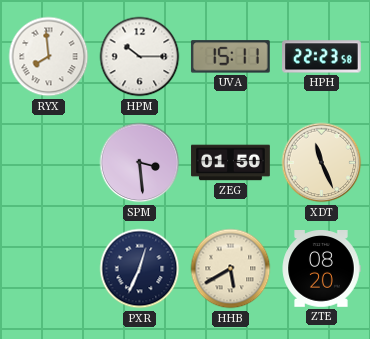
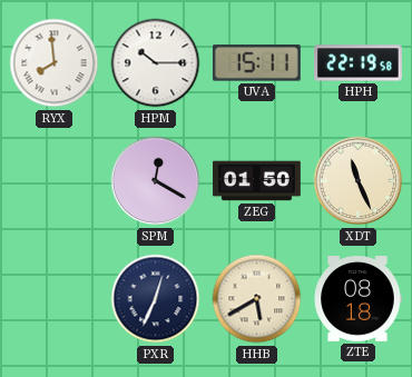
HPH: 22:23 -> 22:19 (359, 63)
SPM: 3:29 -> 12:20 (156, 181)
ZTE: 08:20 -> 08:18 (357, 299)
